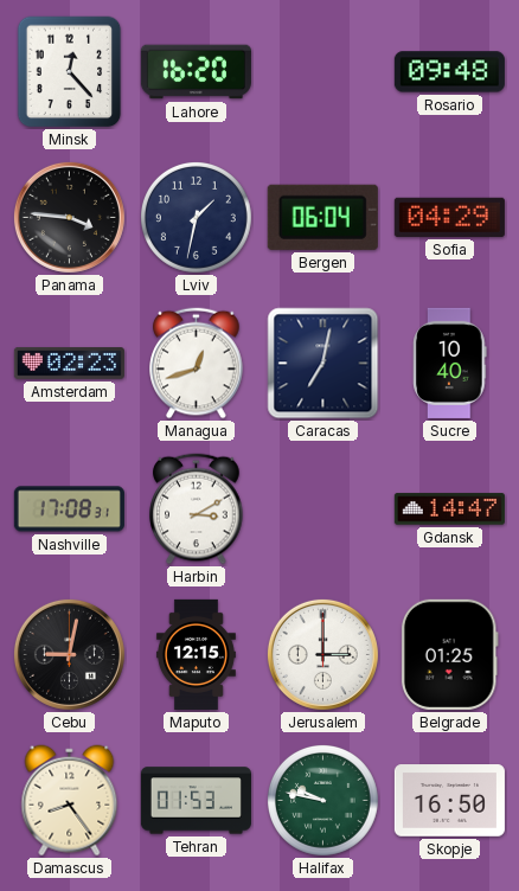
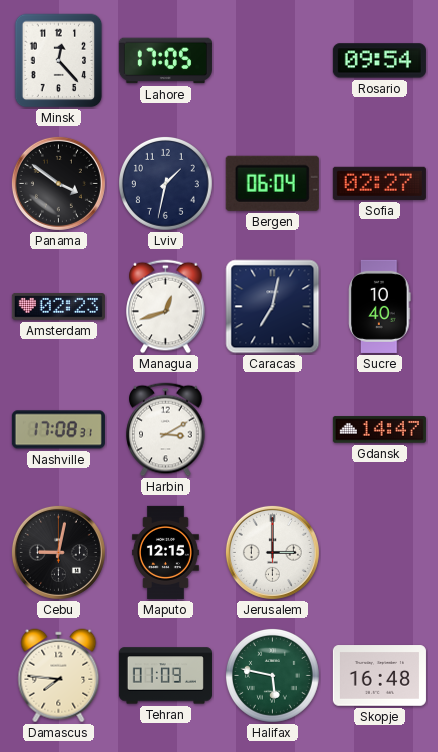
Lahore: 16:20 -> 17:05 (165, 61)
Rosario: 09:48 -> 09:54 (379, 61)
Panama: 3:46 -> 3:51 (58, 183)
Sofia: 04:29 -> 02:27 (379, 183)
Belgrade: 01:25 -> none (449, 654)
Damascus: 8:24 -> 7:46 (59, 676)
Tehran: 01:53 -> 01:09 (165, 676)
Halifax: 9:47 -> 5:47 (272, 675)
Skopje: 16:50 -> 16:48 (379, 676)
